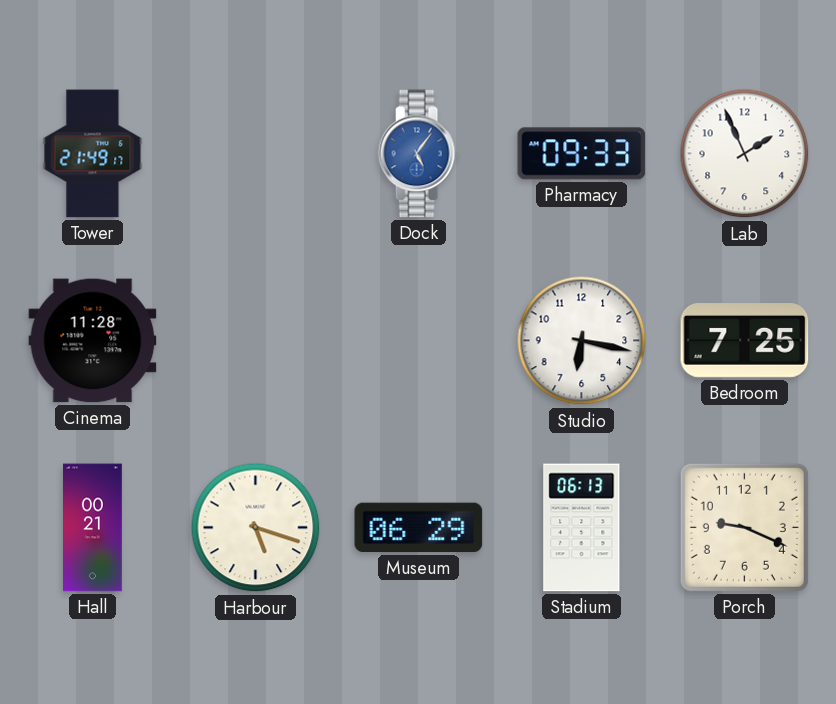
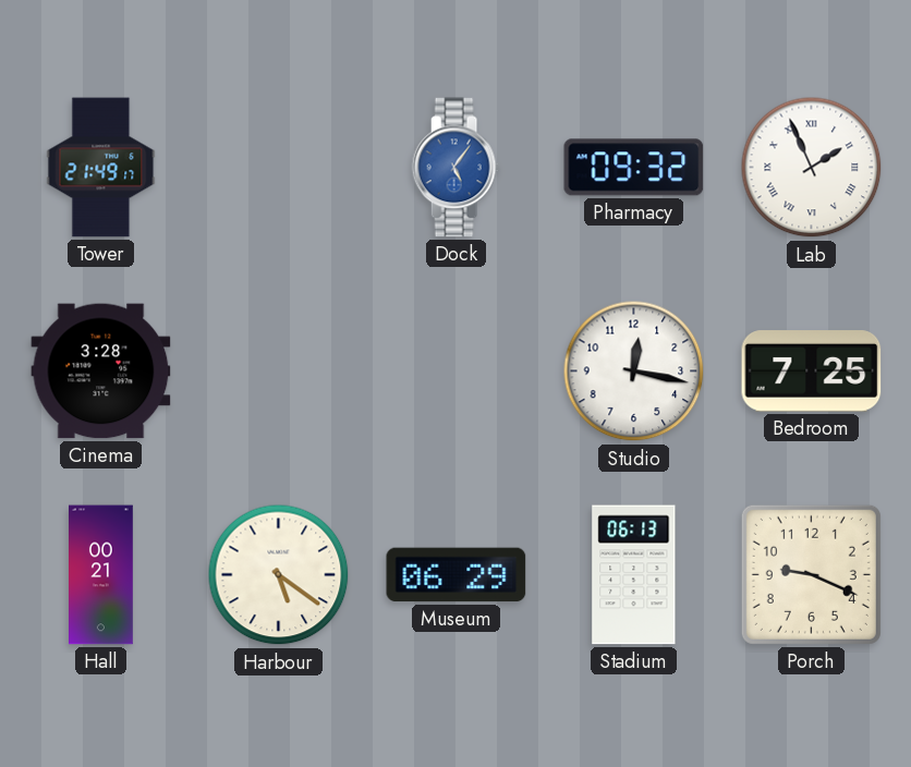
Pharmacy: 09:33 -> 09:32 (634, 168)
Lab numerals: Arabic -> Roman (812, 168)
Cinema: 11:28 -> 3:28 (101, 372)
Studio: 6:17 -> 12:17 (634, 372)
Harbour: 5:18 -> 5:21 (279, 575)
